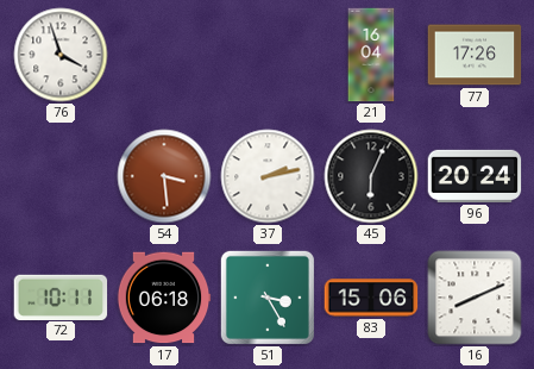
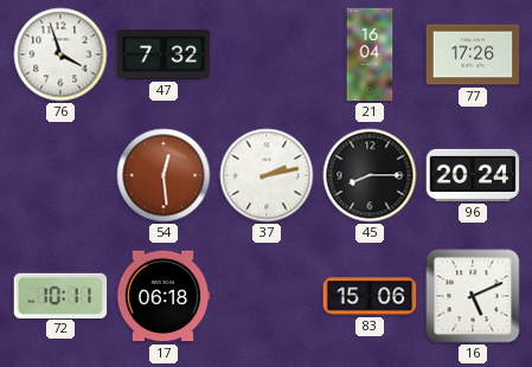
47: none -> 7:32 (164, 56)
54: 3:29 -> 12:29 (164, 175)
45: 6:04 -> 8:15 (370, 175)
51: 3:25 -> none (268, 298)
16: 8:11 -> 5:11 (473, 296)
